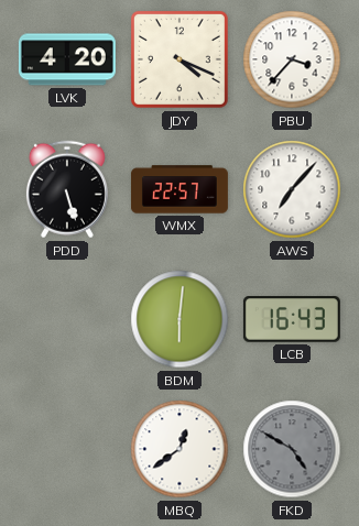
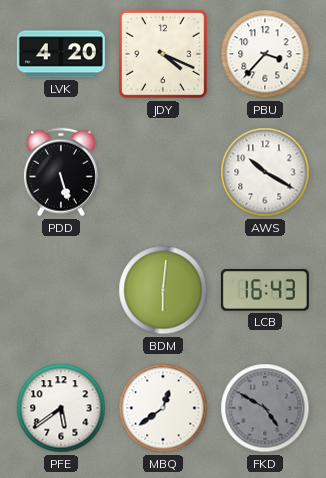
WMX: 22:57 -> none (179, 189)
AWS: 7:07 -> 10:20 (265, 172)
PFE: none -> 5:39 (61, 408)
